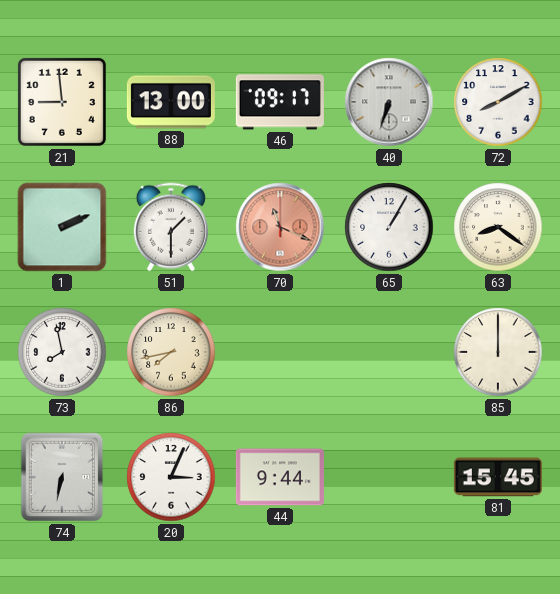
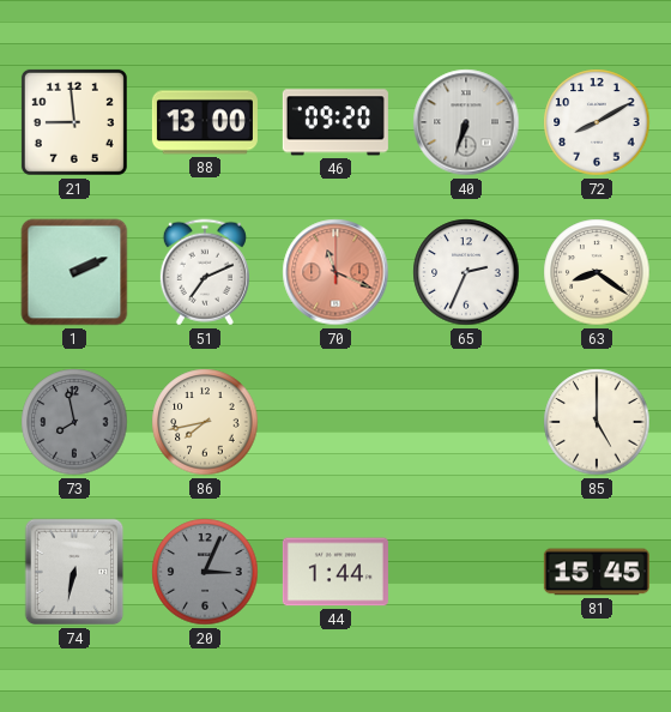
46: 09:17 -> 09:20 (335, 122)
51: 1:30 -> 7:11 (205, 272)
65: 1:05 -> 2:34 (466, 272)
73 dial: white -> grey (74, 422)
85: 12:00 -> 5:00 (597, 422)
20 dial: white -> grey (205, 572)
44: 9:44 -> 1:44 (335, 572)
